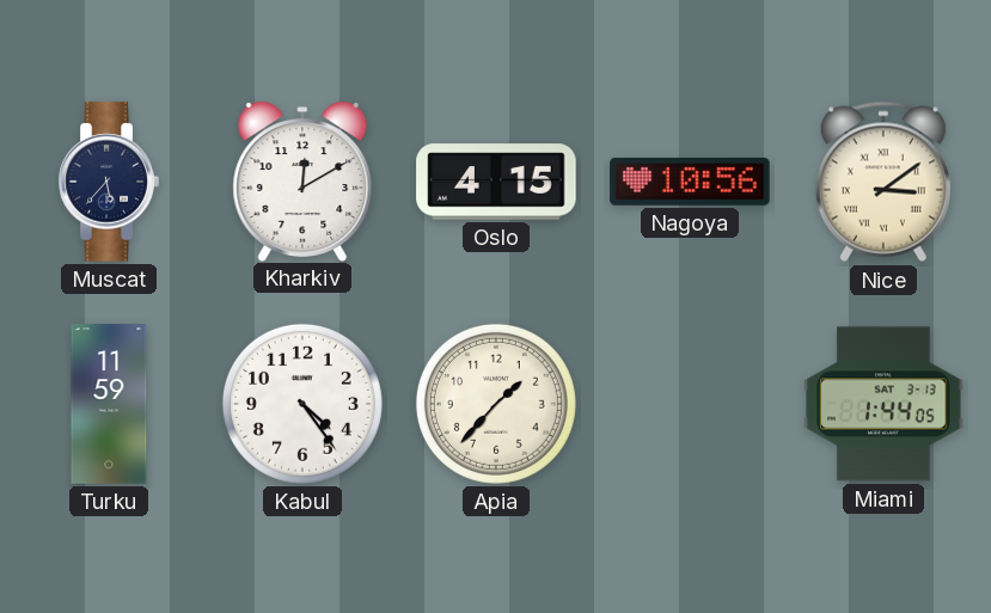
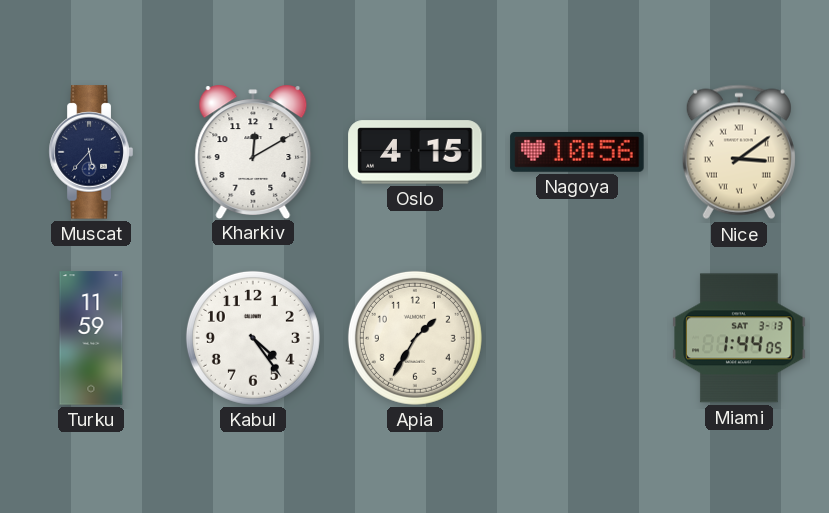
Apia: 1:37 -> 1:35 (415, 338)
